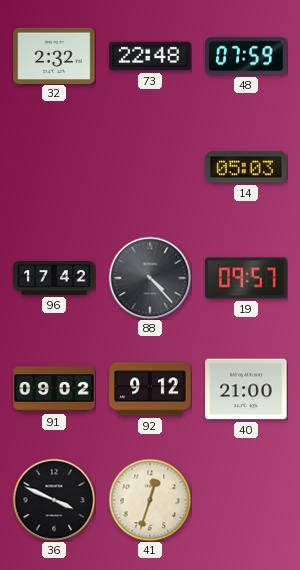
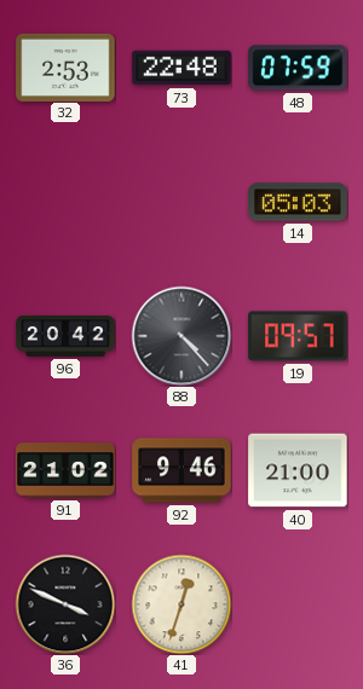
32: 2:32 -> 2:53 (65, 66)
96: 17:42 -> 20:42 (65, 337)
91: 09:02 -> 21:02 (65, 470)
92: 9:12 -> 9:46 (181, 470)
